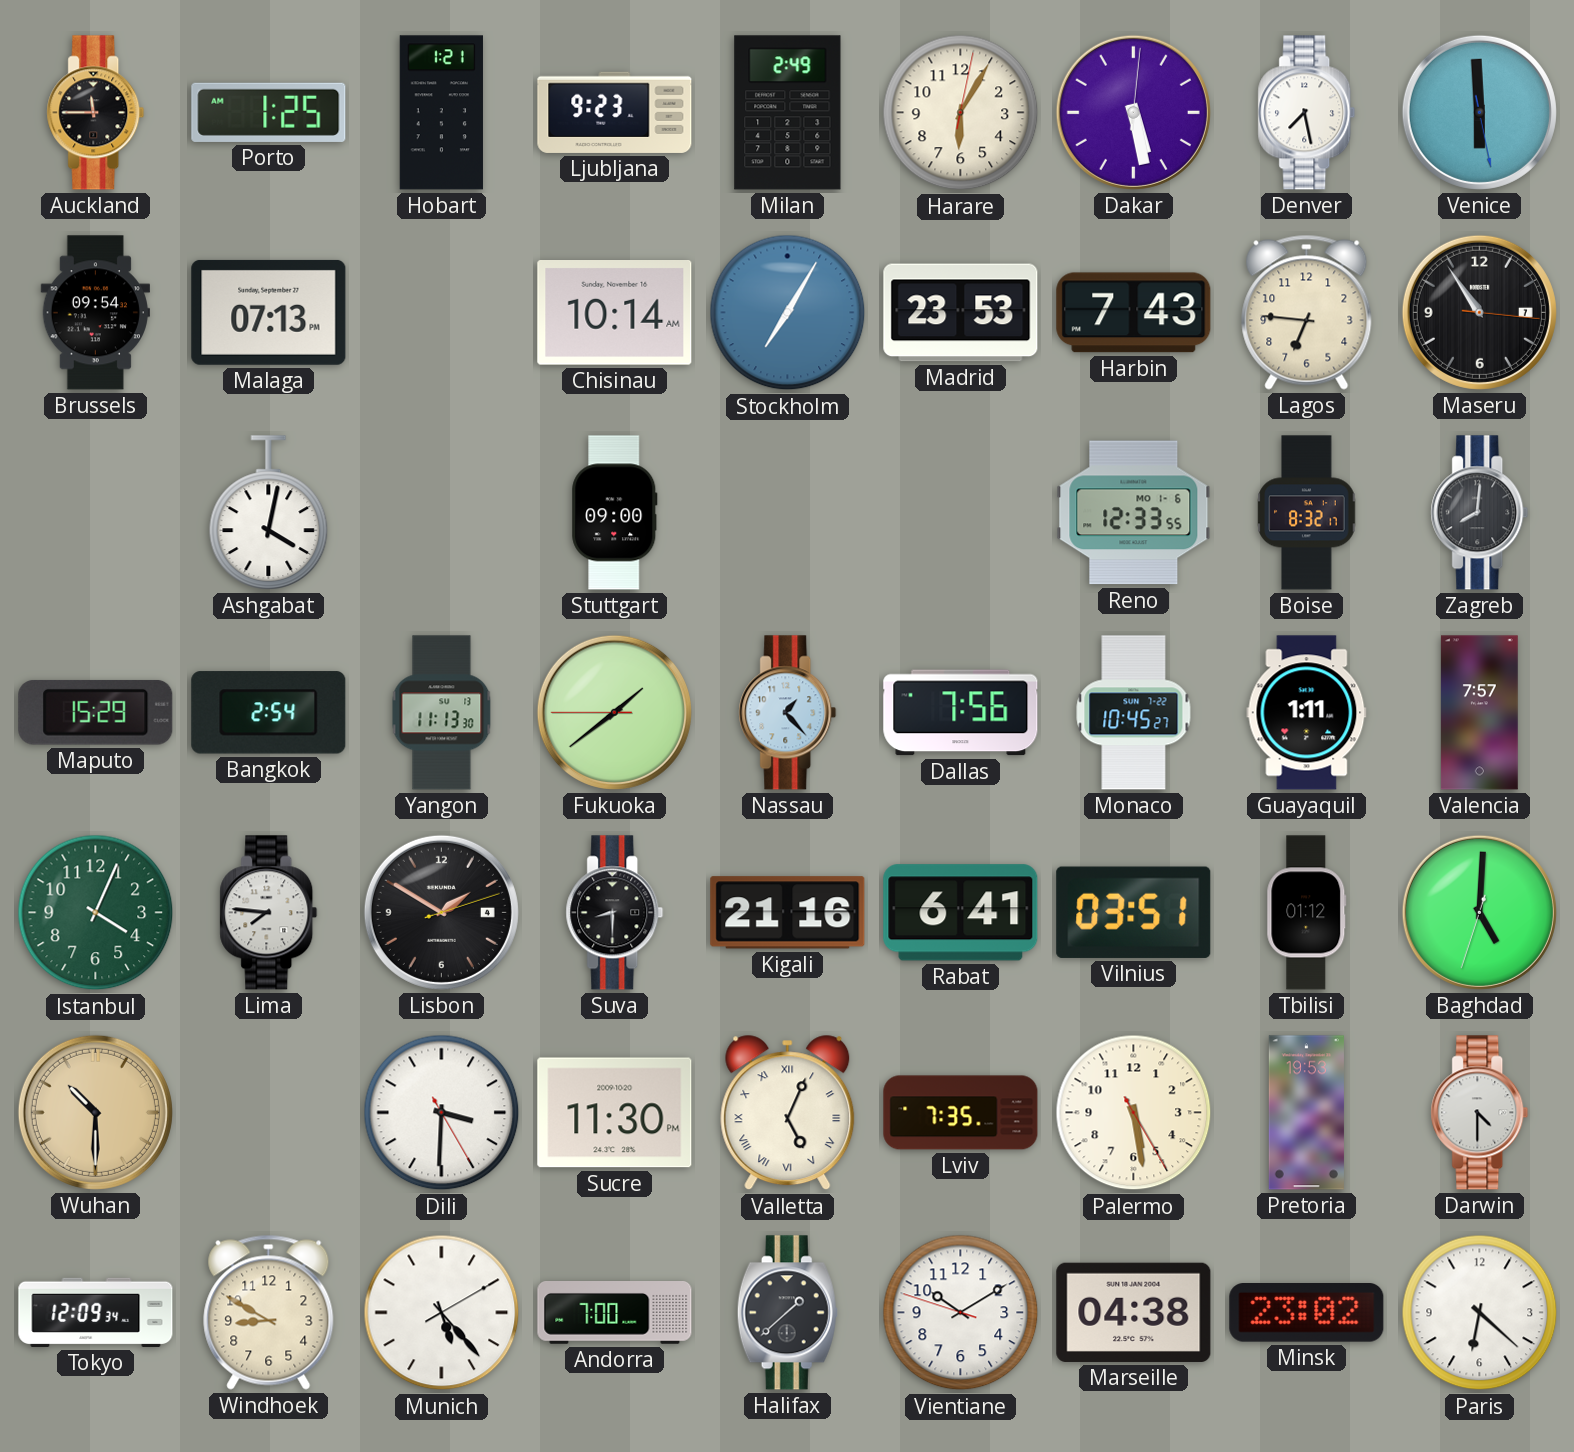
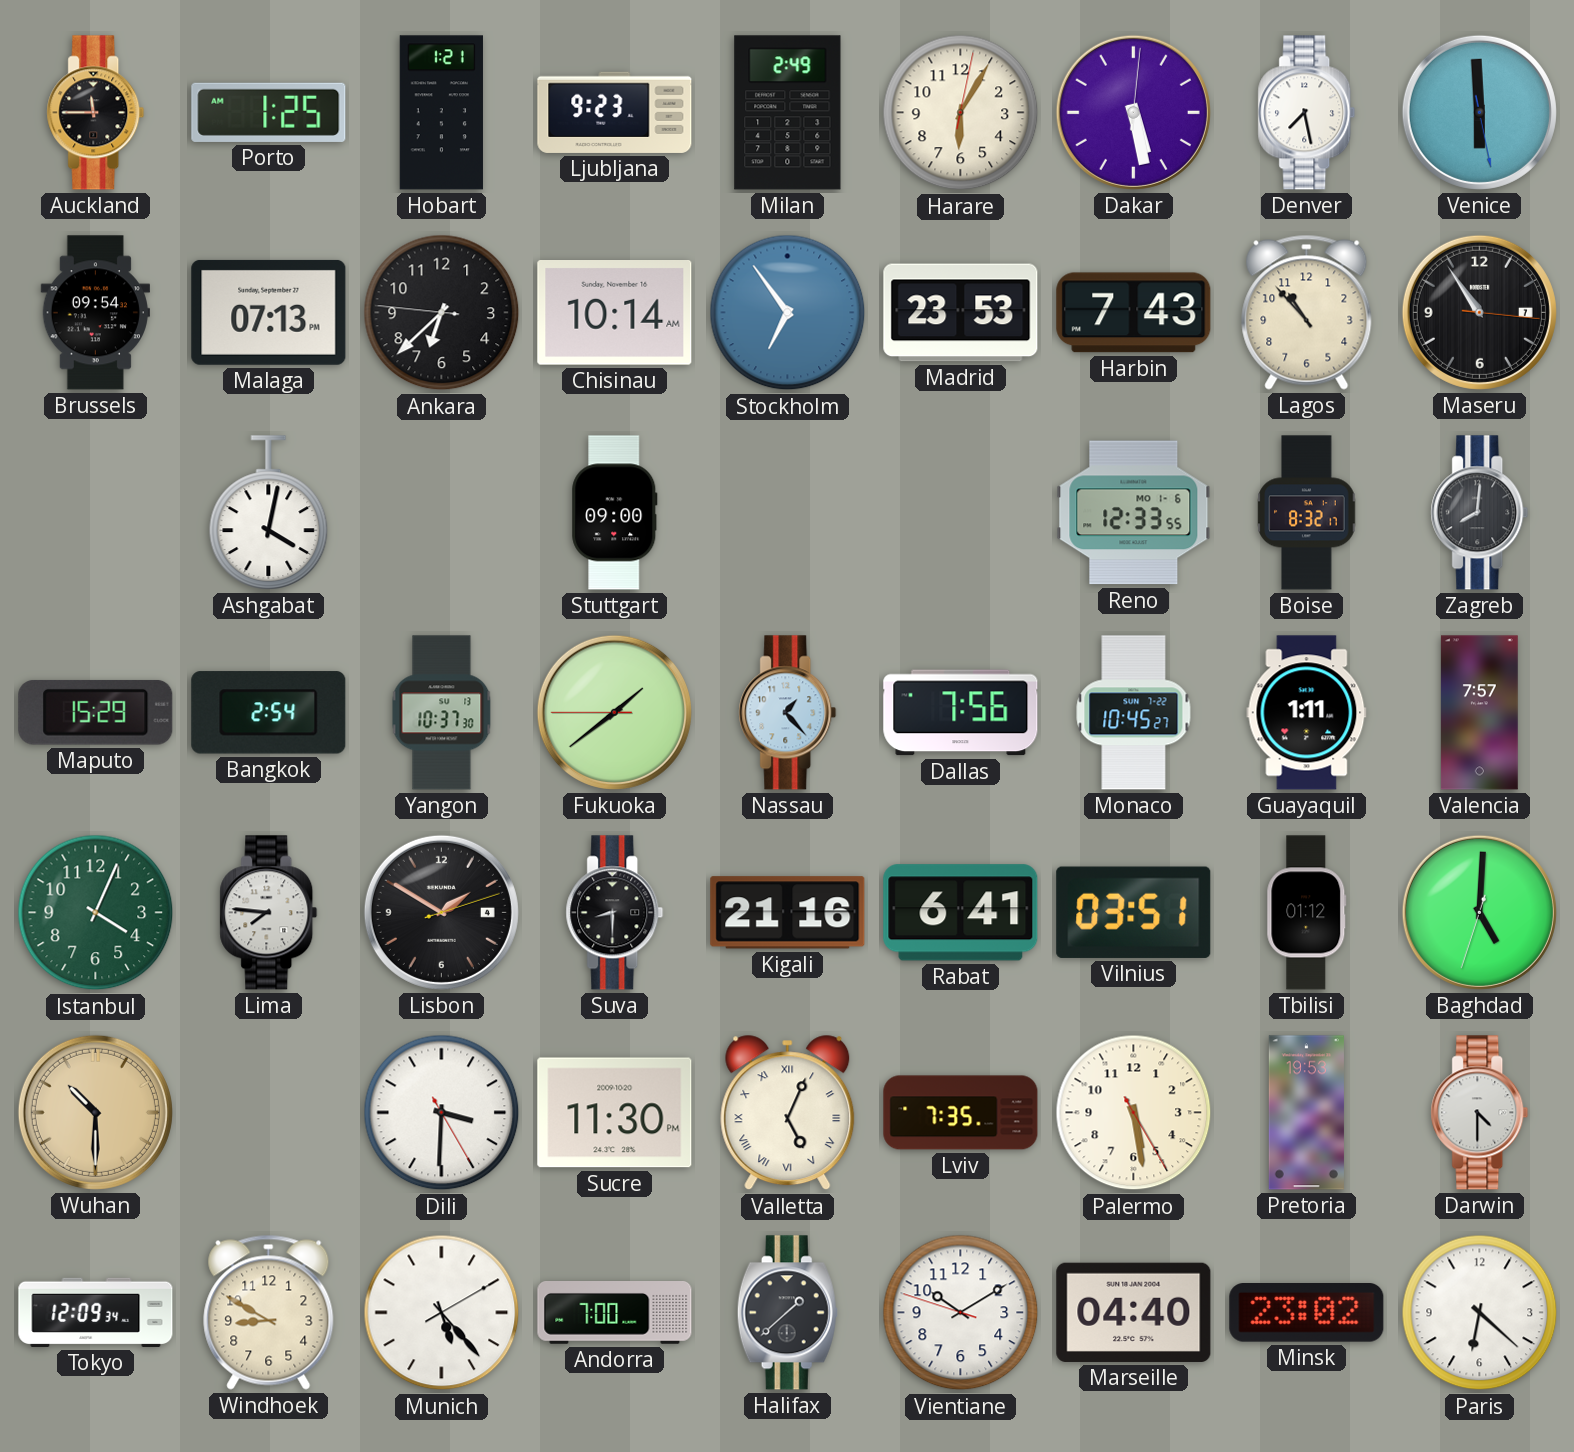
Ankara: none -> 6:37 (442, 313)
Stockholm: 7:05 -> 6:54 (788, 313)
Lagos: 6:46 -> 10:53 (1307, 312)
Yangon: 11:13 -> 10:37 (442, 713)
Marseille: 04:38 -> 04:40 (1134, 1312)
